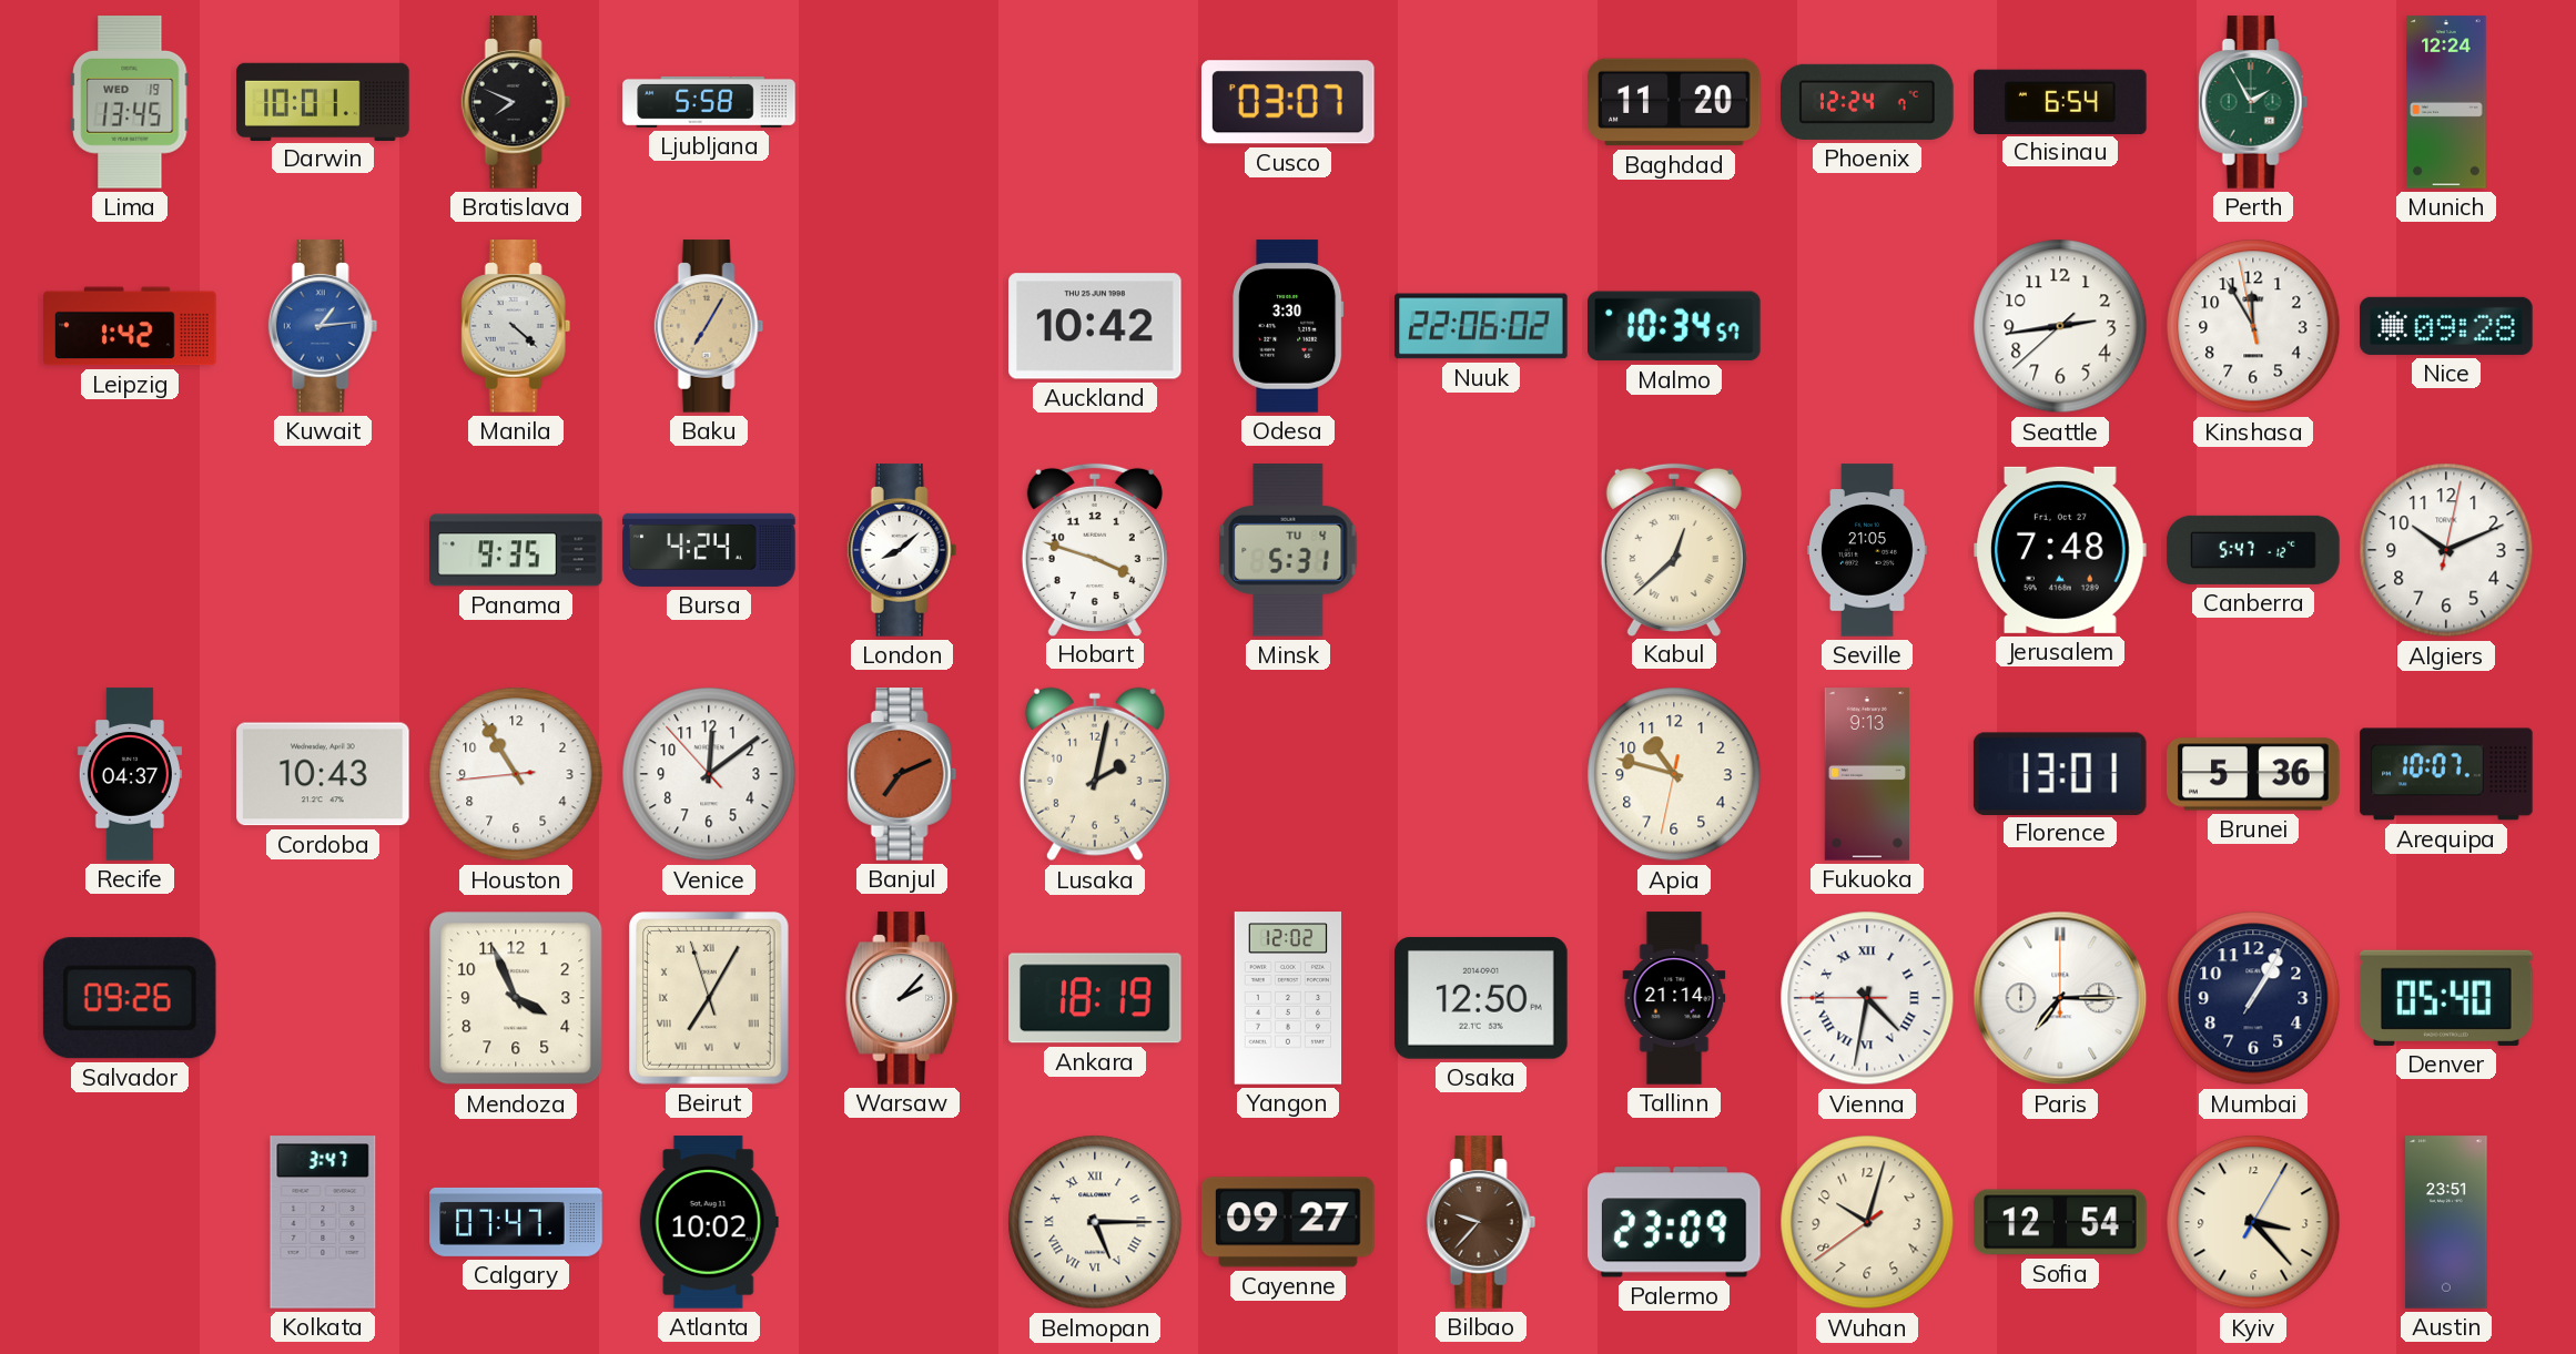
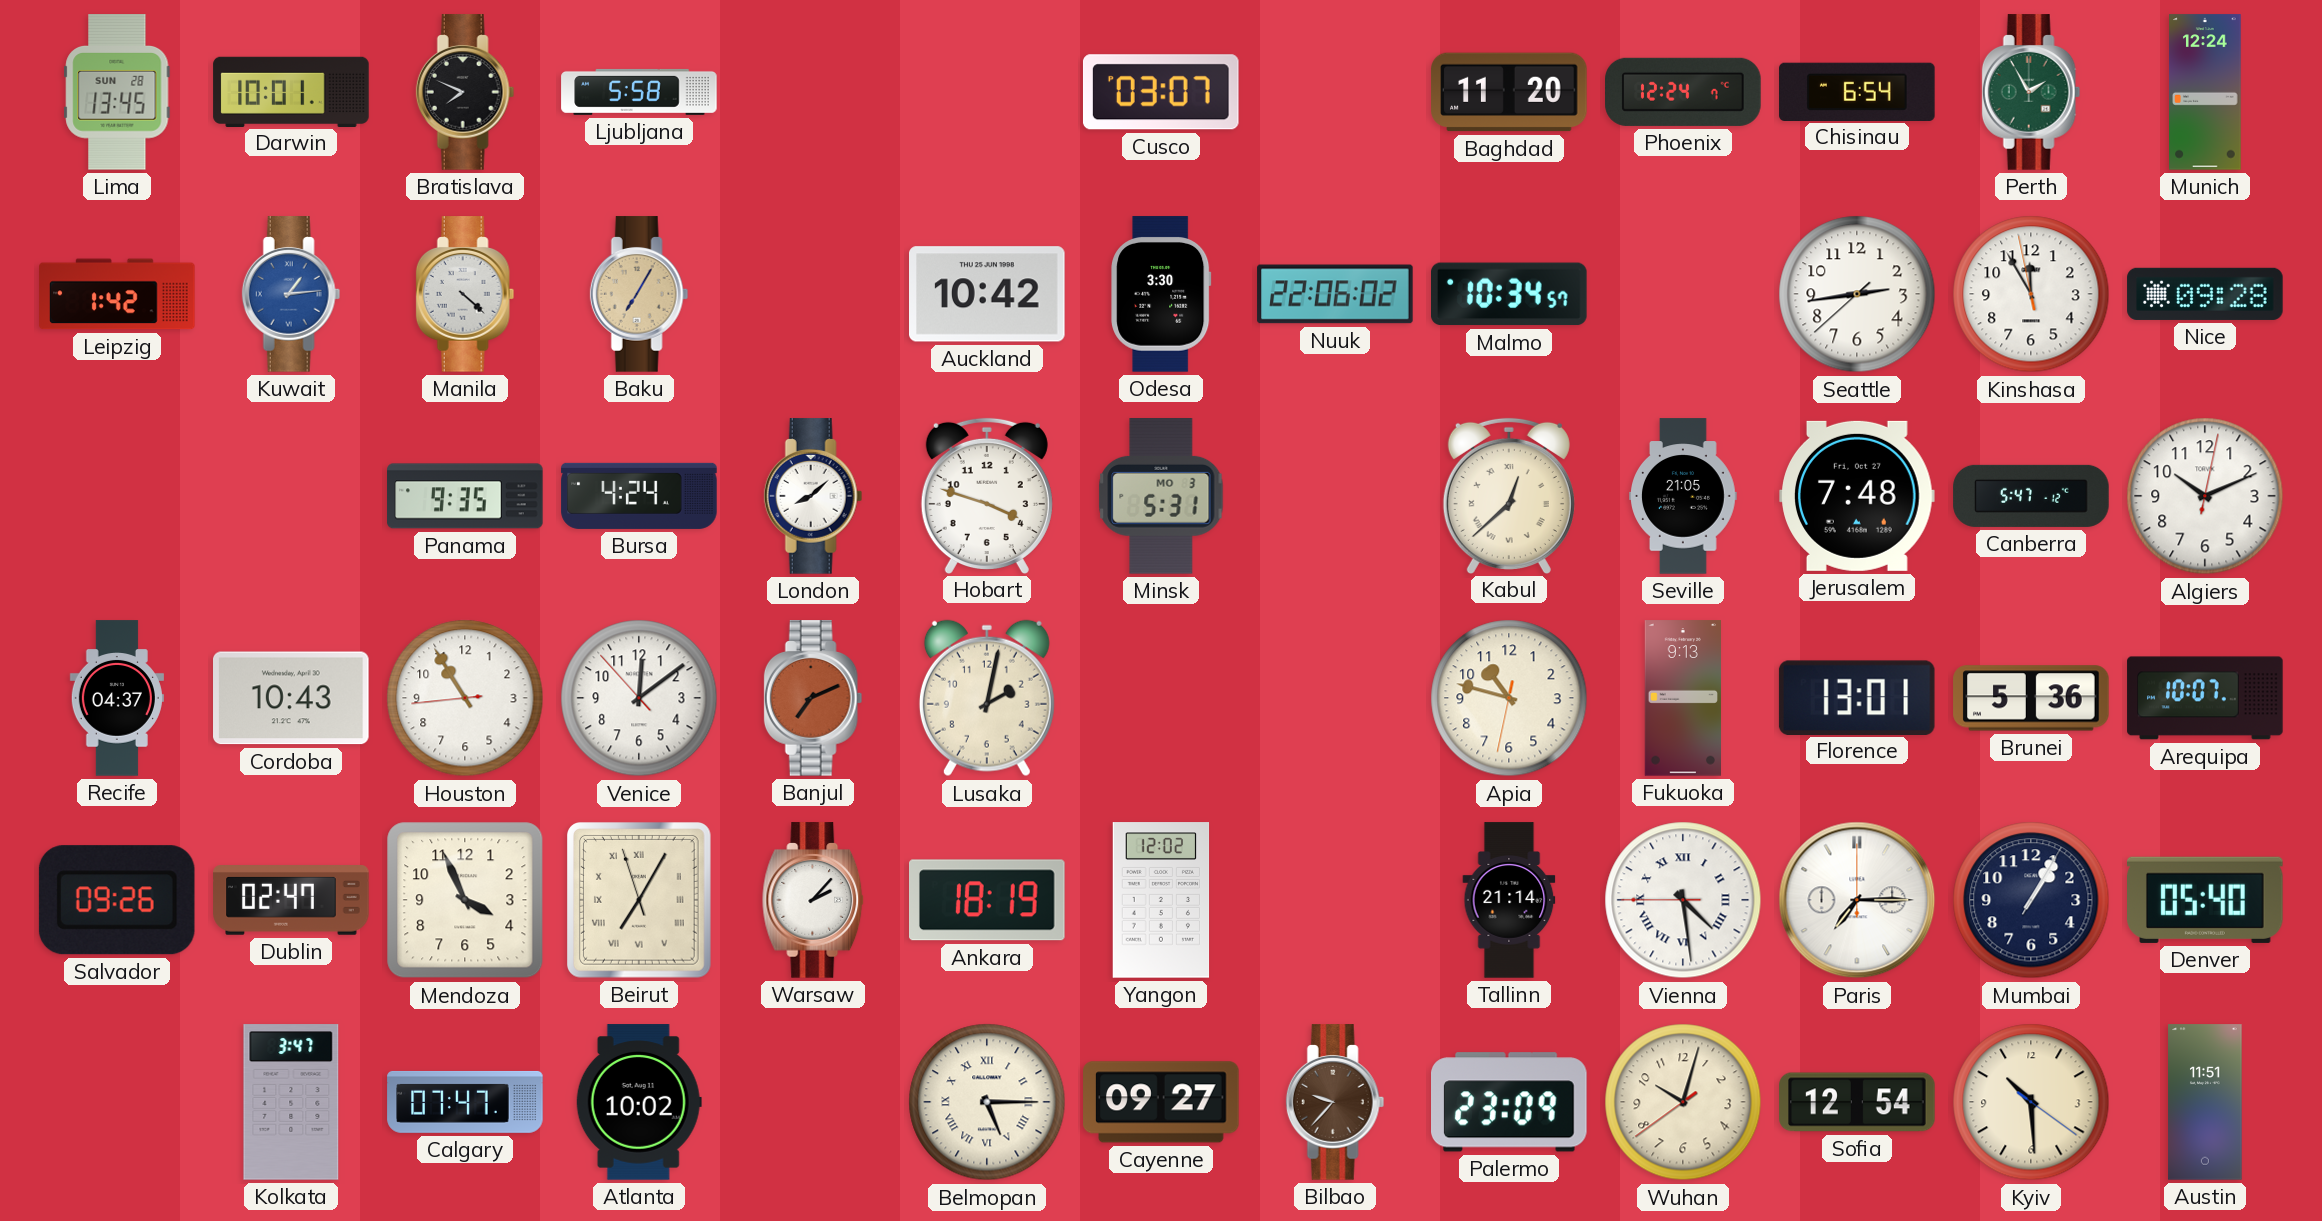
Lima date: WED 19 -> SUN 28 (117, 92)
Minsk date: TU 4 -> MO 3 (1161, 496)
Dublin: none -> 02:47 (291, 901)
Osaka: 12:50 -> none (1481, 998)
Vienna: 4:31 -> 4:28 (1683, 900)
Kyiv: 3:23 -> 10:29 (2031, 1102)
Austin: 23:51 -> 11:51 (2205, 1102)
